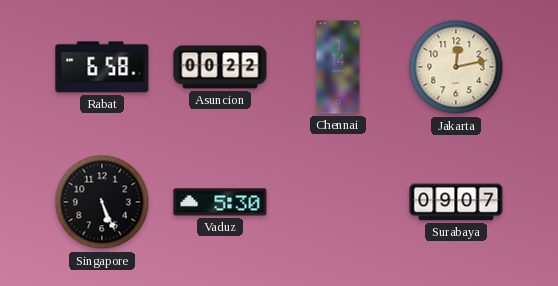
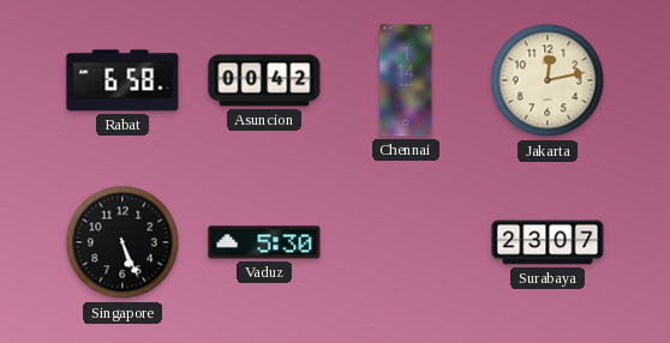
Asuncion: 00:22 -> 00:42 (264, 80)
Surabaya: 09:07 -> 23:07 (548, 242)
